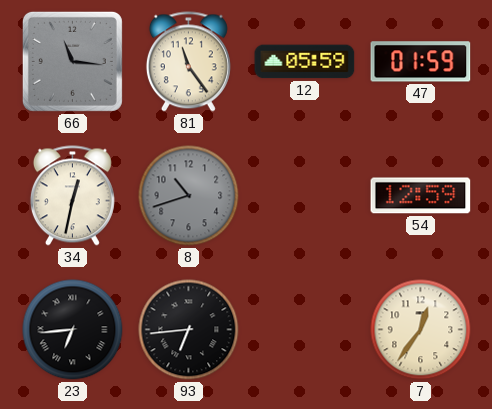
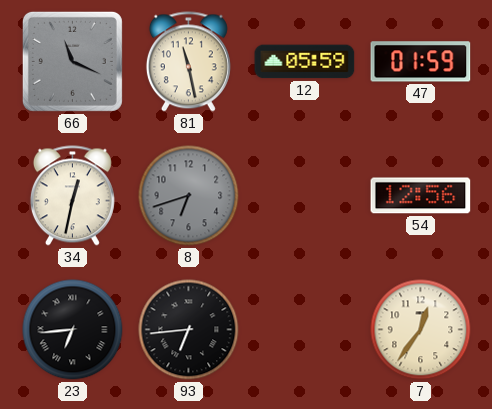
66: 11:16 -> 11:19 (72, 61)
81: 11:24 -> 11:28 (188, 62)
8: 10:42 -> 6:42 (189, 196)
54: 12:59 -> 12:56 (421, 196)
